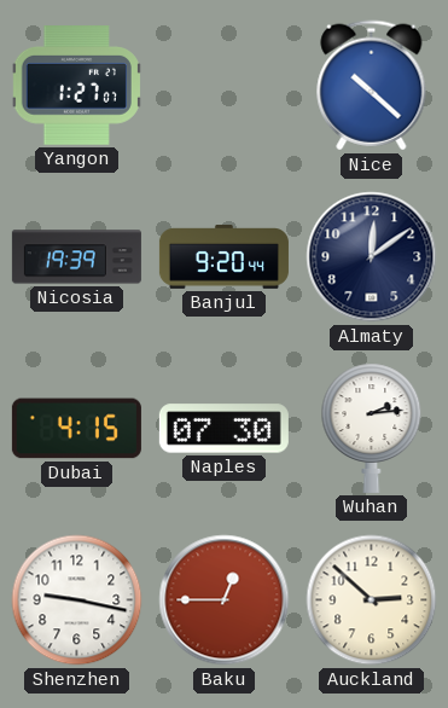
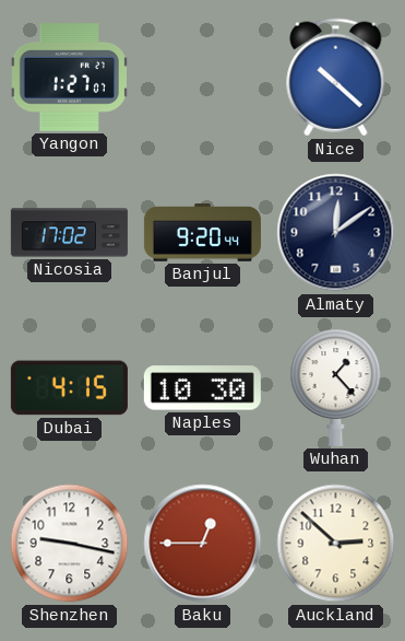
Nicosia: 19:39 -> 17:02 (69, 233)
Naples: 07:30 -> 10:30 (202, 388)
Wuhan: 2:14 -> 1:23 (336, 387)
